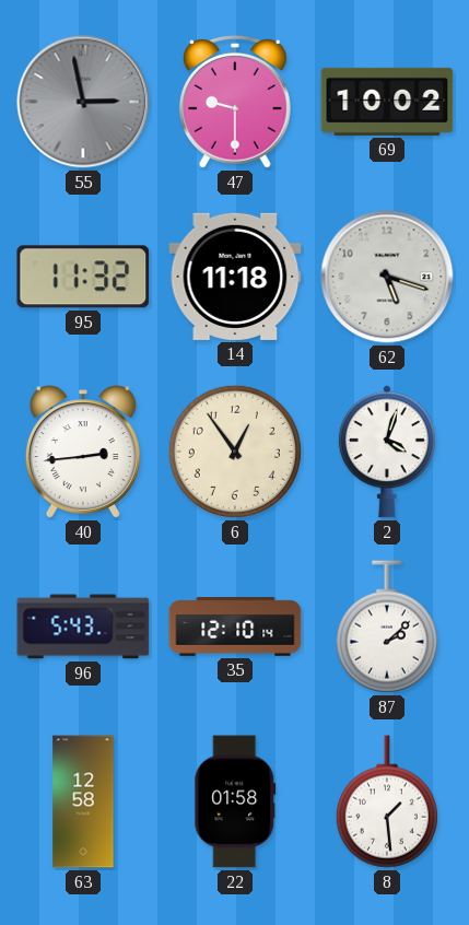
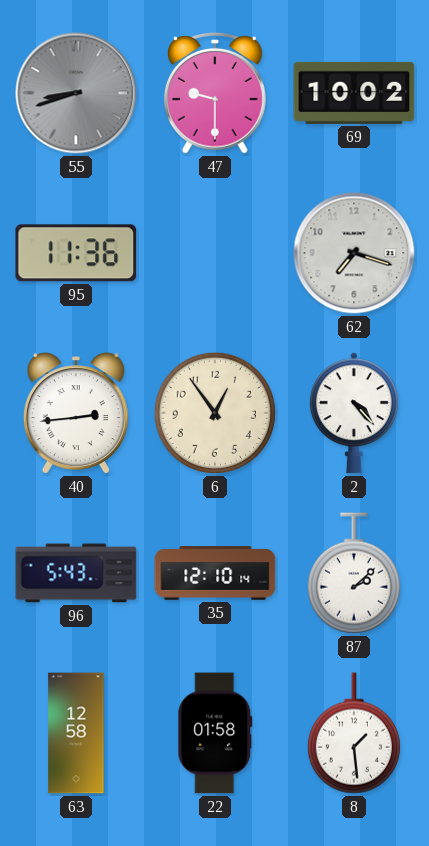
55: 2:58 -> 8:42 (76, 93)
95: 11:32 -> 11:36 (76, 253)
14: 11:18 -> none (235, 277)
62: 5:18 -> 7:18 (354, 253)
2: 4:03 -> 4:23 (354, 413)
